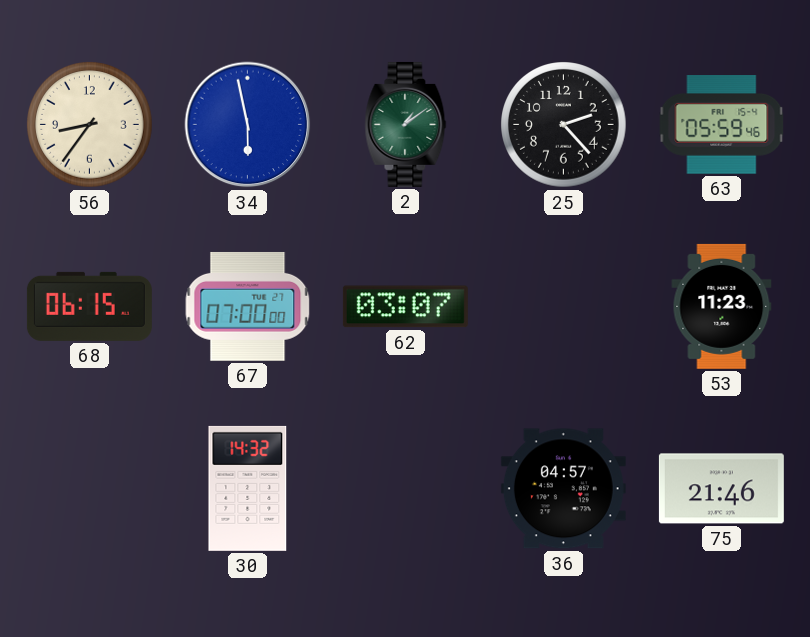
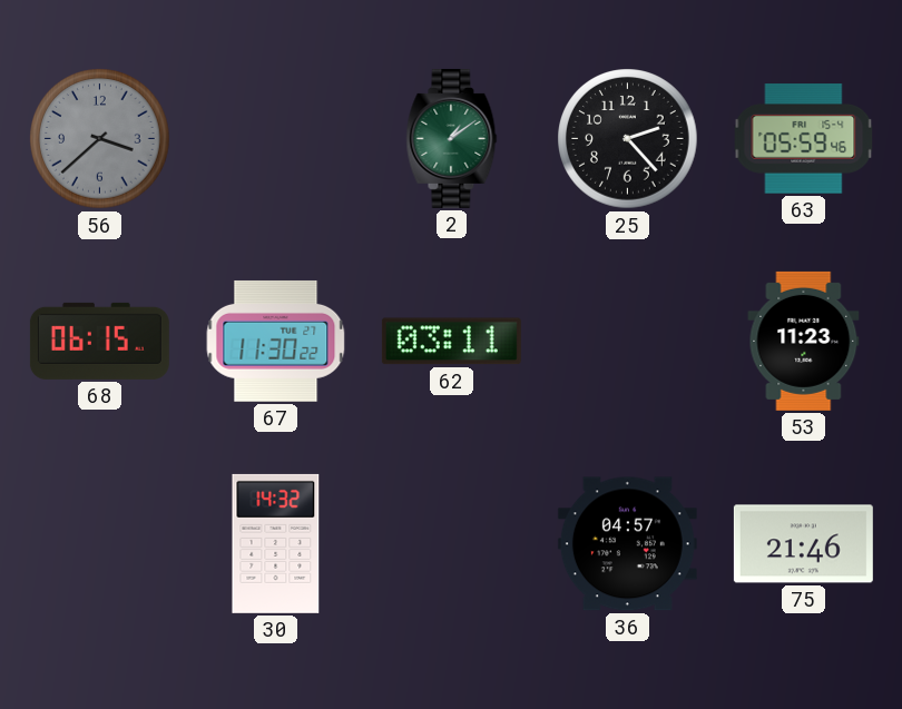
56: 8:36 -> 3:38 (100, 139)
56 dial: cream -> grey (100, 139)
34: 5:58 -> none (248, 125)
67: 07:00 -> 11:30 (276, 341)
62: 03:07 -> 03:11 (451, 342)
